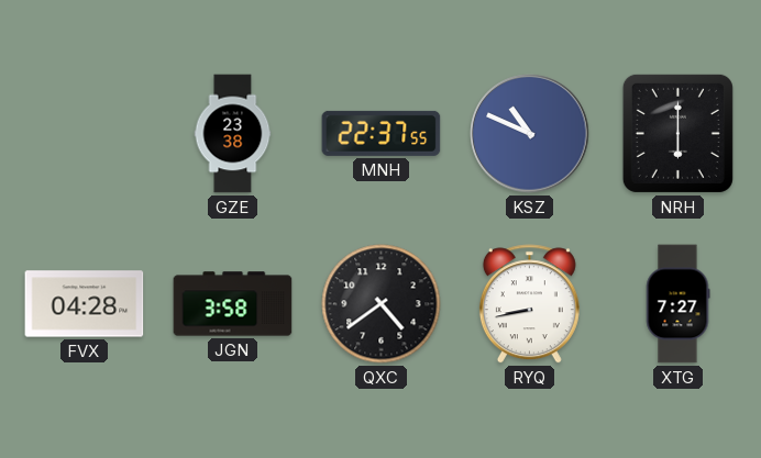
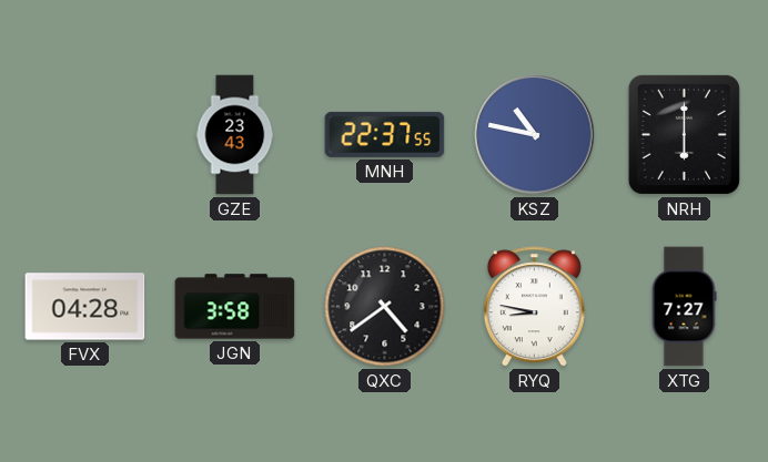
GZE: 23:38 -> 23:43 (235, 135)
KSZ: 10:49 -> 10:47 (535, 135)
RYQ: 8:43 -> 8:47 (534, 307)
